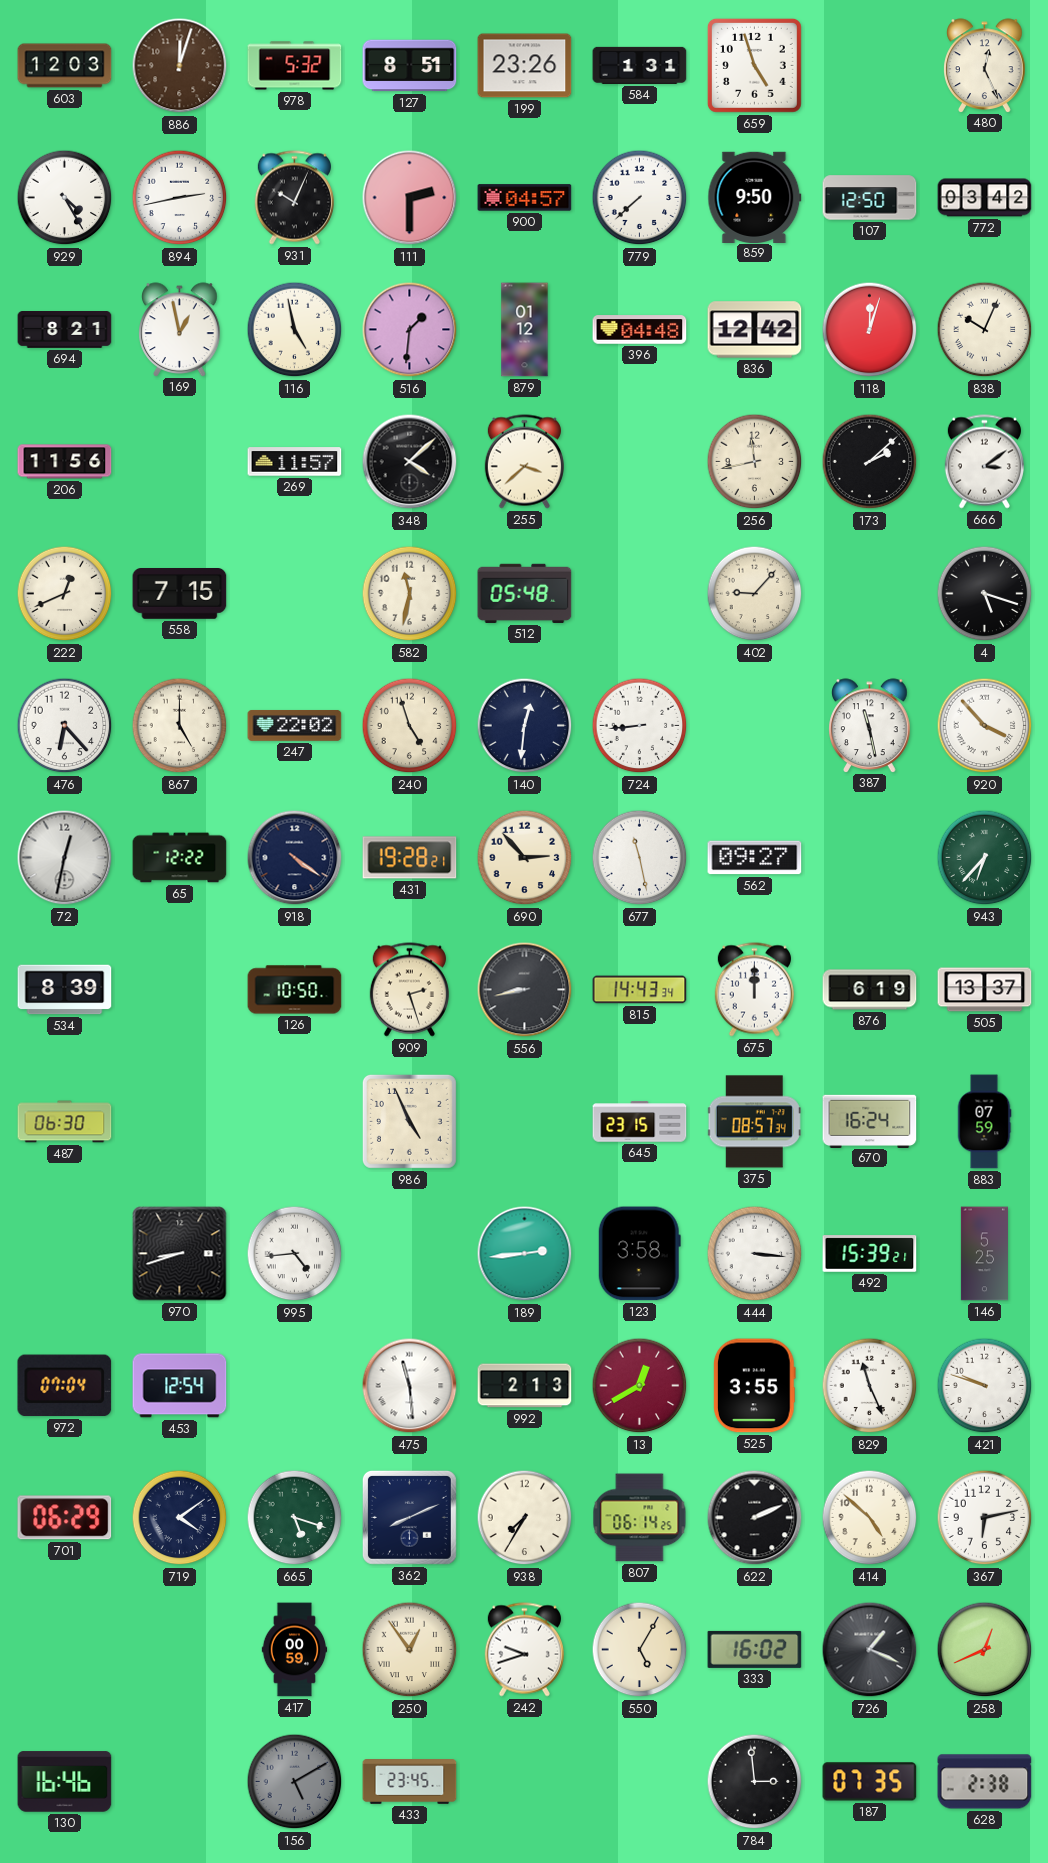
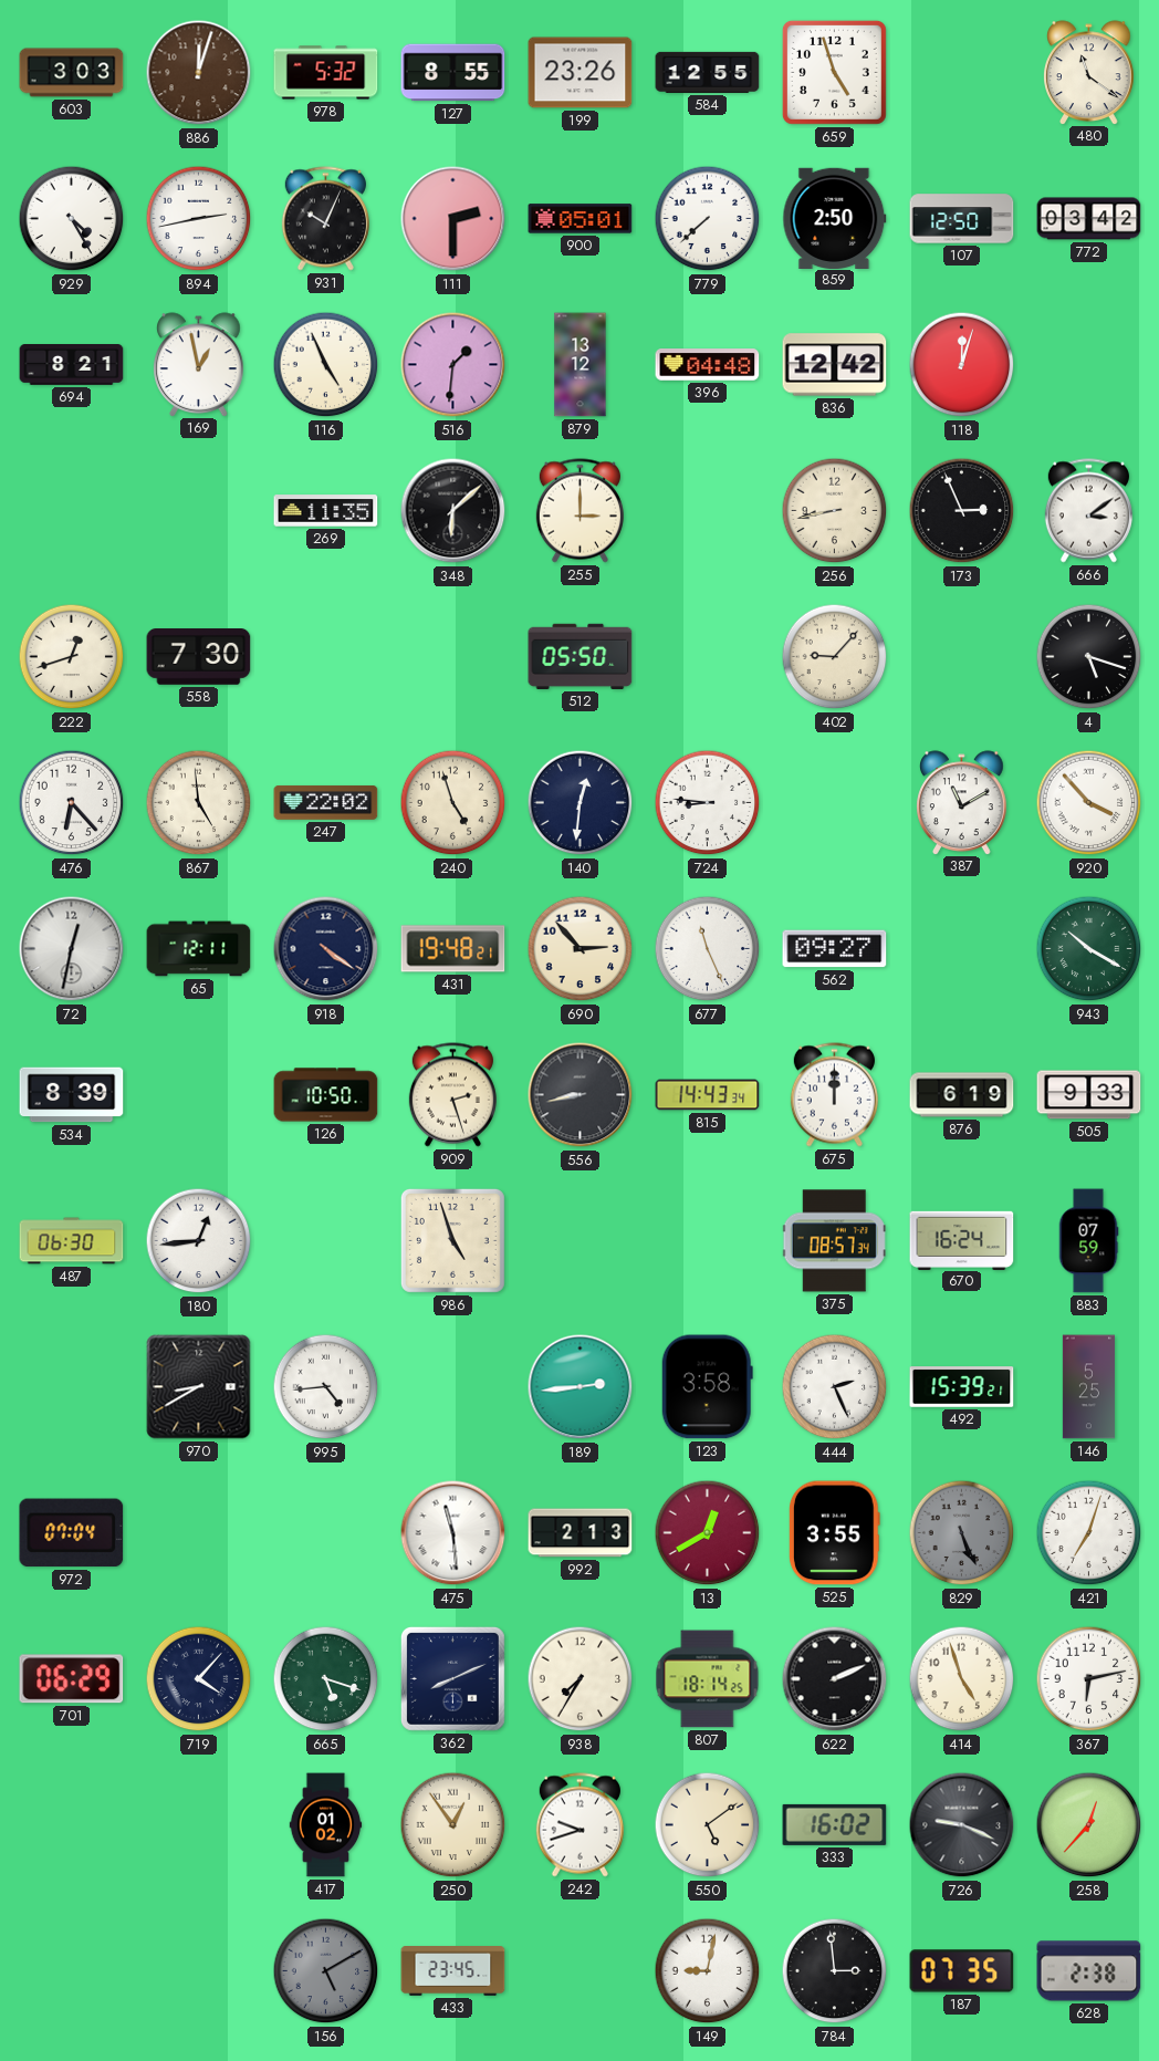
603: 12:03 -> 3:03 (72, 73)
127: 8:51 -> 8:55 (453, 73)
584: 1:31 -> 12:55 (708, 72)
480: 12:26 -> 11:21 (1089, 72)
900: 04:57 -> 05:01 (581, 219)
859: 9:50 -> 2:50 (835, 218)
116: 4:58 -> 4:56 (326, 365)
879: 01:12 -> 13:12 (581, 365)
838: 10:04 -> none (985, 330)
206: 11:56 -> none (65, 462)
269: 11:57 -> 11:35 (326, 511)
348: 4:08 -> 6:08 (453, 511)
255: 3:38 -> 3:00 (579, 511)
256: 11:43 -> 8:43 (835, 511)
173: 2:08 -> 2:56 (962, 511)
222: 12:41 -> 12:42 (72, 657)
558: 7:15 -> 7:30 (199, 657)
582: 11:32 -> none (410, 594)
512: 05:48 -> 05:50 (581, 656)
867: 5:00 -> 4:59 (199, 803)
724: 8:44 -> 8:46 (708, 803)
387: 11:28 -> 11:10 (962, 802)
65: 12:22 -> 12:11 (199, 949)
431: 19:28 -> 19:48 (453, 949)
677: 11:28 -> 11:26 (708, 949)
943: 6:37 -> 10:20 (1089, 949)
505: 13:37 -> 9:33 (1089, 1095)
180: none -> 12:44 (199, 1241)
986: 4:56 -> 4:57 (452, 1240)
645: 23:15 -> none (640, 1122)
970: 8:42 -> 8:40 (199, 1387)
444: 3:16 -> 2:26 (835, 1387)
453: 12:54 -> none (180, 1386)
829: 11:26 -> 5:26 (962, 1533)
829 dial: white -> grey (962, 1533)
421: 9:48 -> 7:03 (1089, 1533)
719: 4:09 -> 4:07 (199, 1679)
807: 06:14 -> 18:14 (708, 1679)
414: 4:52 -> 4:57 (962, 1679)
417: 00:59 -> 01:02 (326, 1825)
550: 5:05 -> 5:09 (708, 1825)
726: 1:19 -> 9:19 (962, 1825)
258: 12:41 -> 12:37 (1089, 1825)
130: 16:46 -> none (65, 1782)
149: none -> 9:02 (708, 1971)
